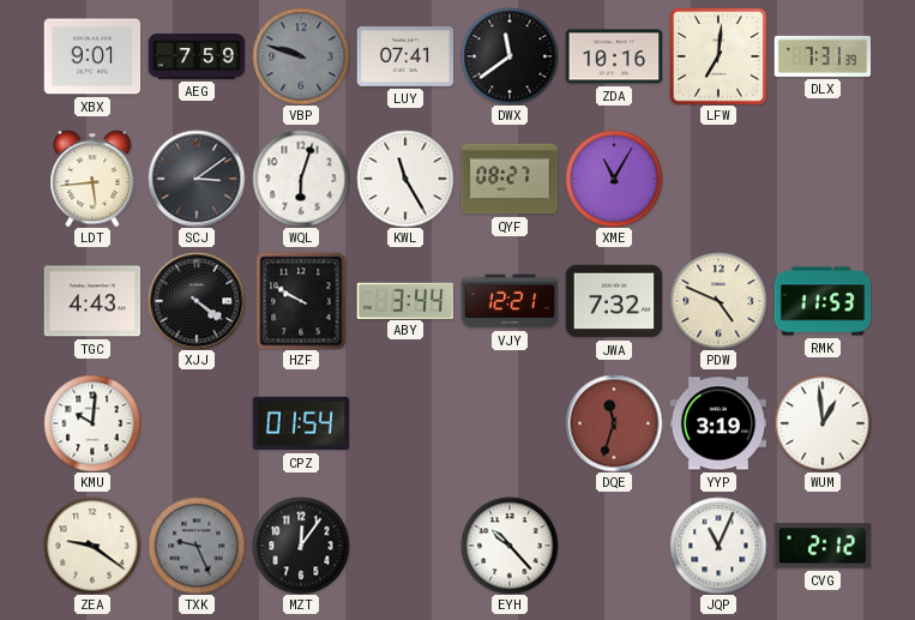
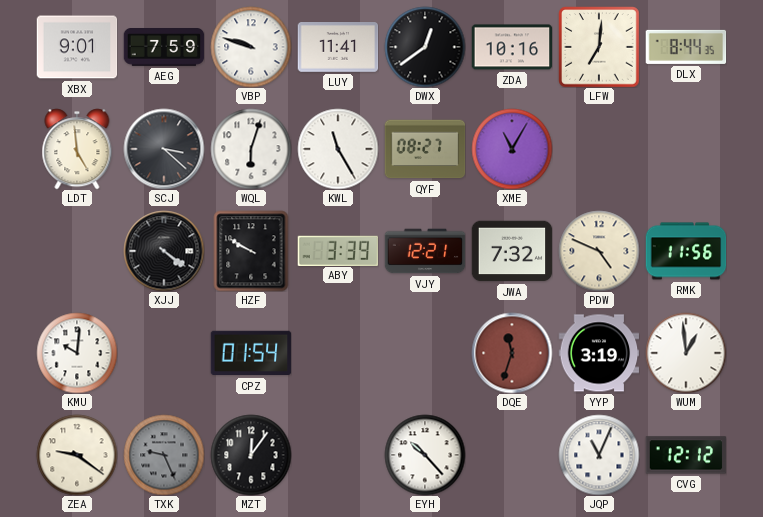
VBP dial: grey -> white (251, 47)
LUY: 07:41 -> 11:41 (338, 48)
DWX: 11:39 -> 12:39 (425, 47)
DLX: 7:31 -> 8:44 (686, 47)
LDT: 5:44 -> 4:59 (77, 149)
SCJ: 3:09 -> 3:22 (164, 149)
TGC: 4:43 -> none (92, 301)
ABY: 3:44 -> 3:39 (338, 250)
RMK: 11:53 -> 11:56 (686, 251)
CVG: 2:12 -> 12:12 (686, 455)
